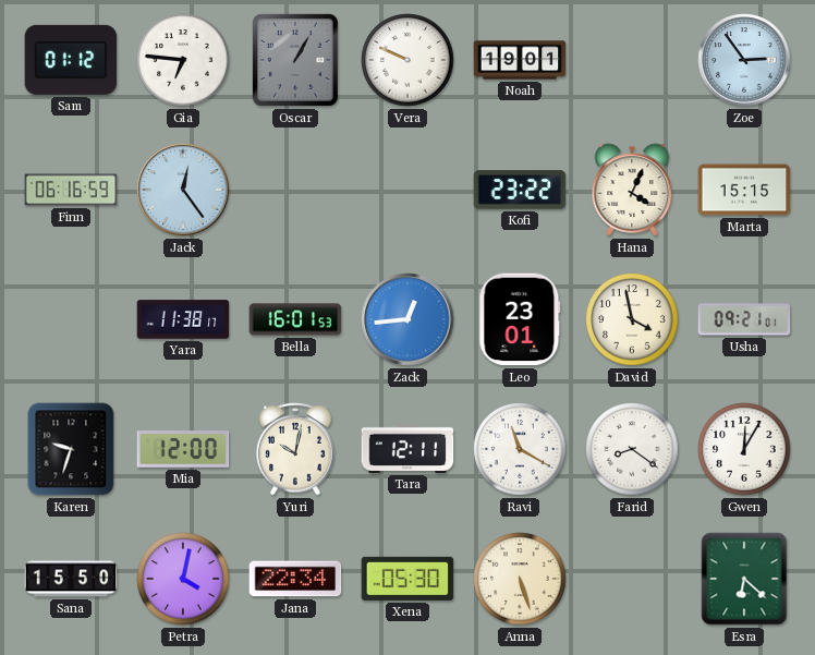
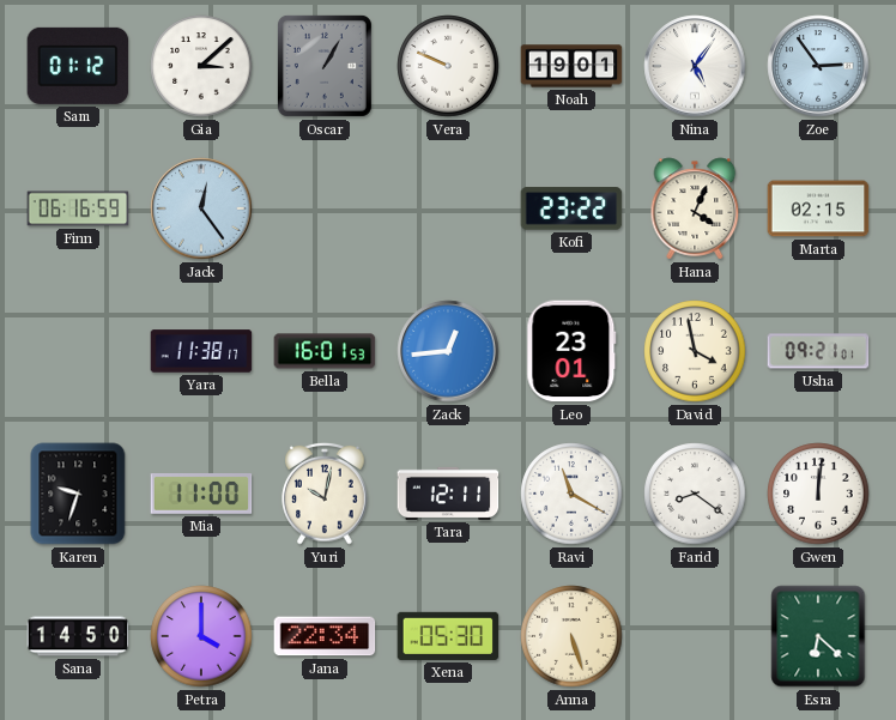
Gia: 6:46 -> 3:08 (201, 66)
Nina: none -> 5:06 (695, 66)
Marta: 15:15 -> 02:15 (818, 208)
Mia: 12:00 -> 11:00 (201, 495)
Gwen: 12:05 -> 12:01 (818, 494)
Sana: 15:50 -> 14:50 (78, 636)
Petra: 4:02 -> 4:00 (201, 636)
